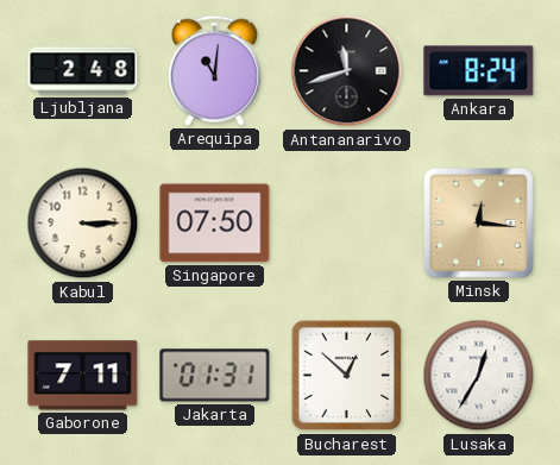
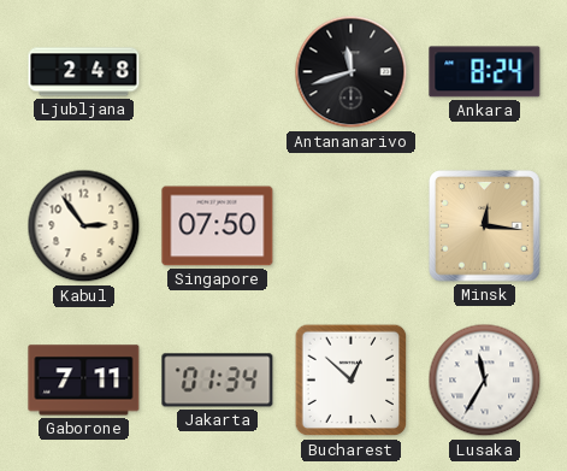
Arequipa: 11:01 -> none (214, 70)
Kabul: 3:15 -> 2:54 (84, 226)
Jakarta: 01:31 -> 01:34 (218, 381)
Lusaka: 12:35 -> 11:35 (485, 381)
